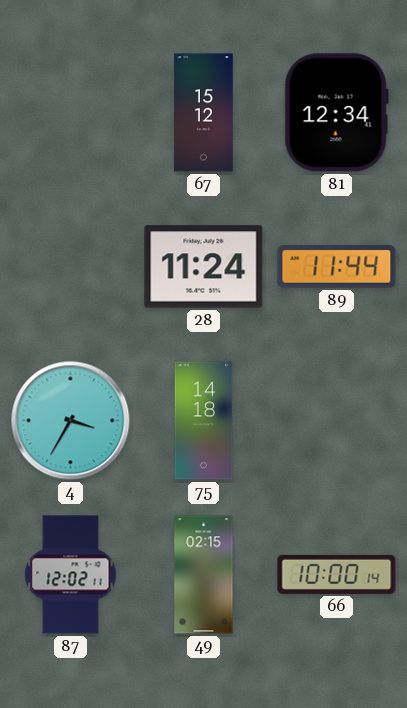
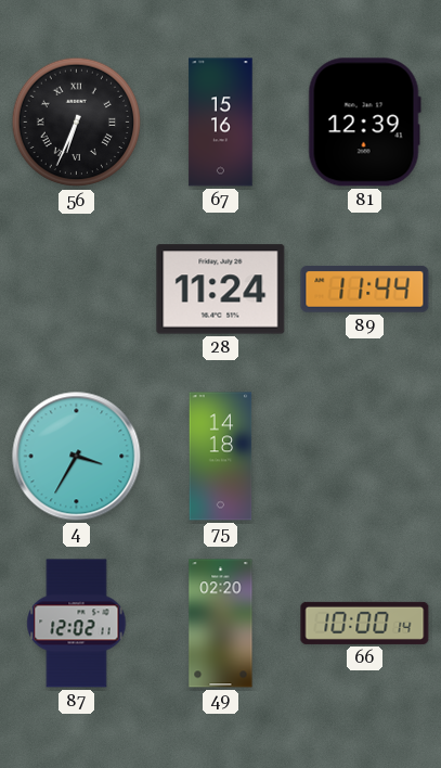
56: none -> 6:34 (77, 123)
67: 15:12 -> 15:16 (221, 123)
81: 12:34 -> 12:39 (364, 123)
49: 02:15 -> 02:20 (221, 624)
